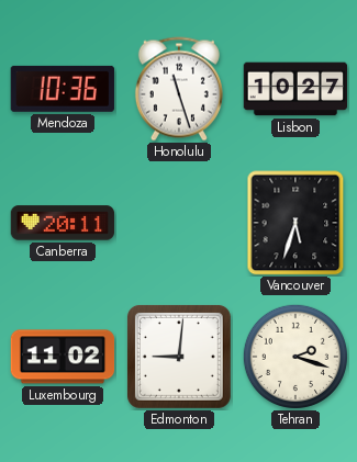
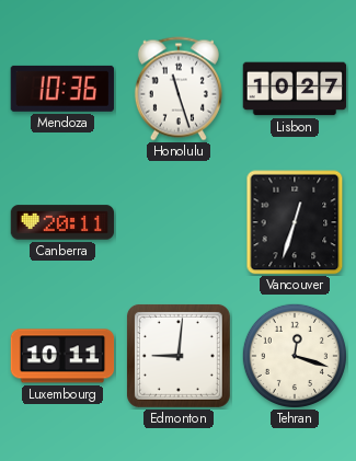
Vancouver: 5:33 -> 12:33 (295, 222)
Luxembourg: 11:02 -> 10:11 (62, 356)
Tehran: 2:18 -> 12:18 (295, 356)
